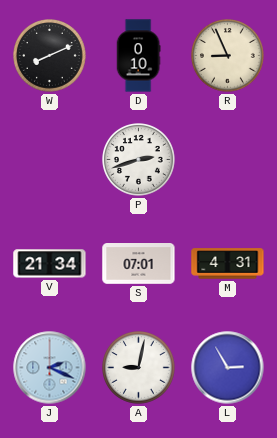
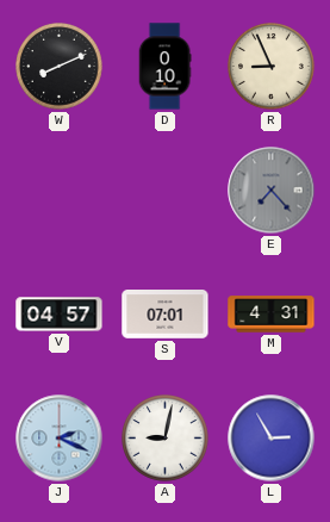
P: 2:42 -> none (139, 160)
E: none -> 7:23 (272, 191)
V: 21:34 -> 04:57 (60, 315)
